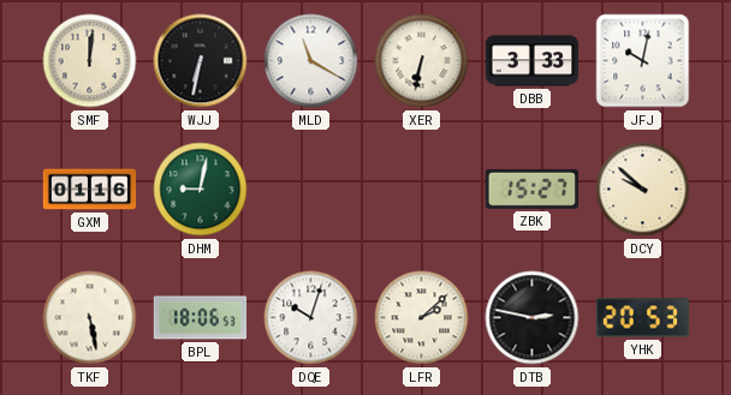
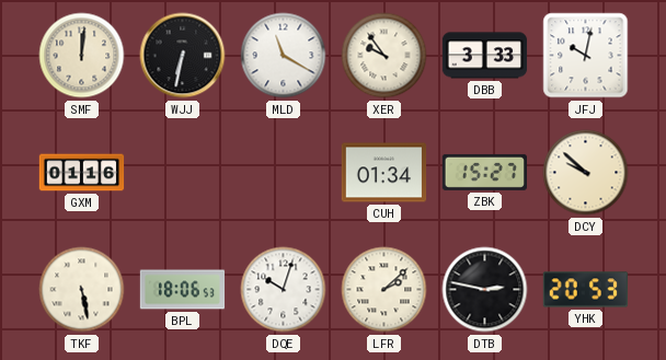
XER: 6:32 -> 9:54 (384, 56)
DHM: 9:02 -> none (201, 190)
CUH: none -> 01:34 (384, 173)
